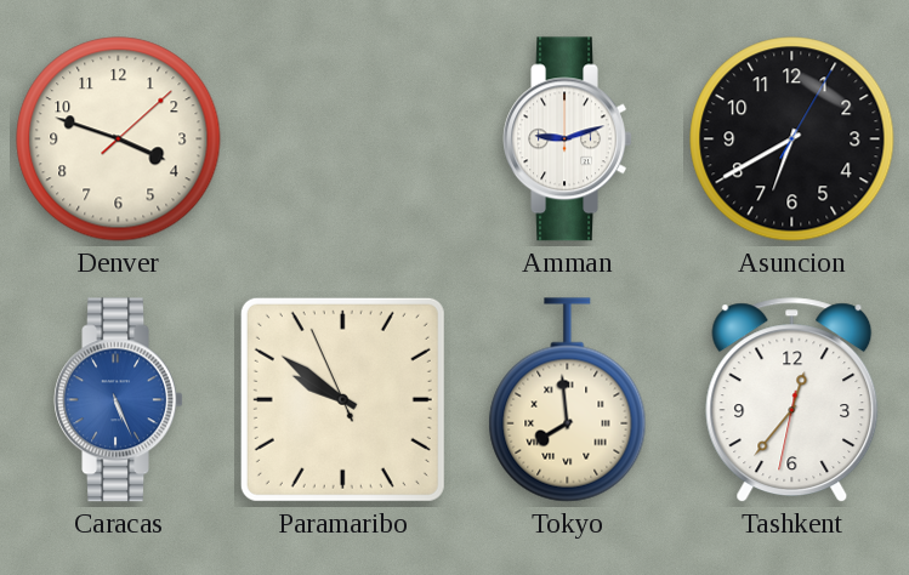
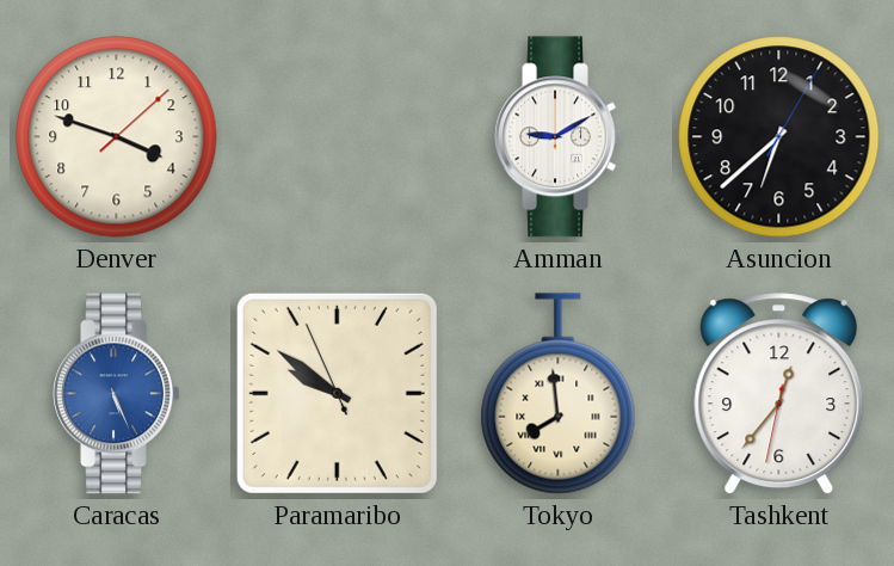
Amman: 9:12 -> 9:10 (557, 137)
Asuncion: 6:40 -> 6:38 (779, 137)
